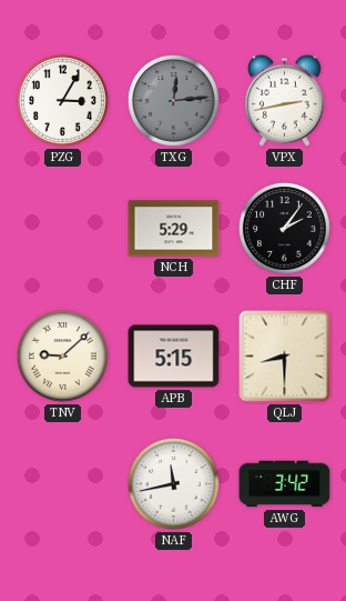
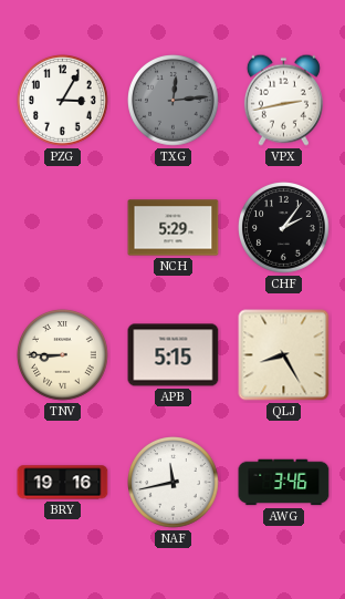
TNV: 9:08 -> 8:45 (63, 355)
QLJ: 8:30 -> 8:25 (284, 355)
BRY: none -> 19:16 (63, 483)
AWG: 3:42 -> 3:46 (284, 483)
